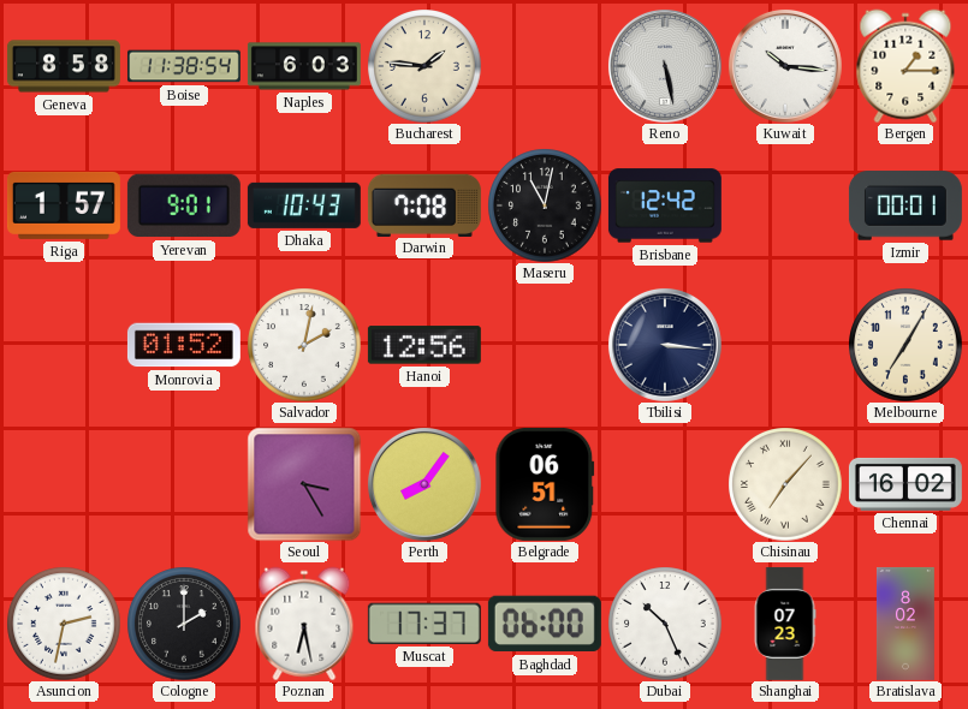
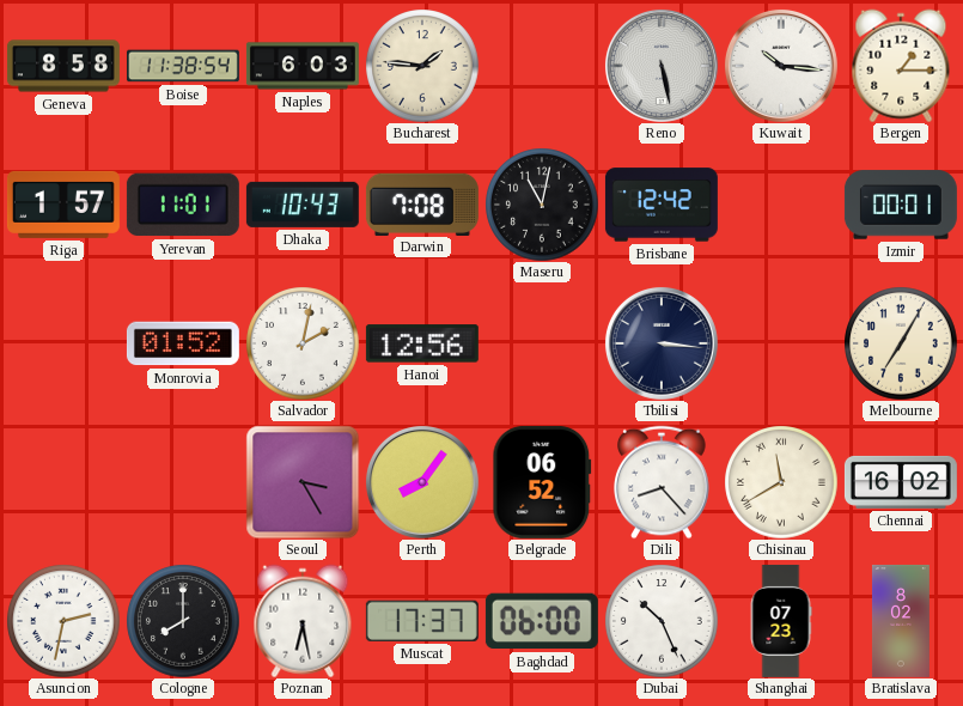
Yerevan: 9:01 -> 11:01 (183, 205)
Belgrade: 06:51 -> 06:52 (542, 482)
Dili: none -> 8:23 (662, 482)
Chisinau: 7:07 -> 11:40 (781, 482)
Cologne: 2:00 -> 8:00 (183, 621)
